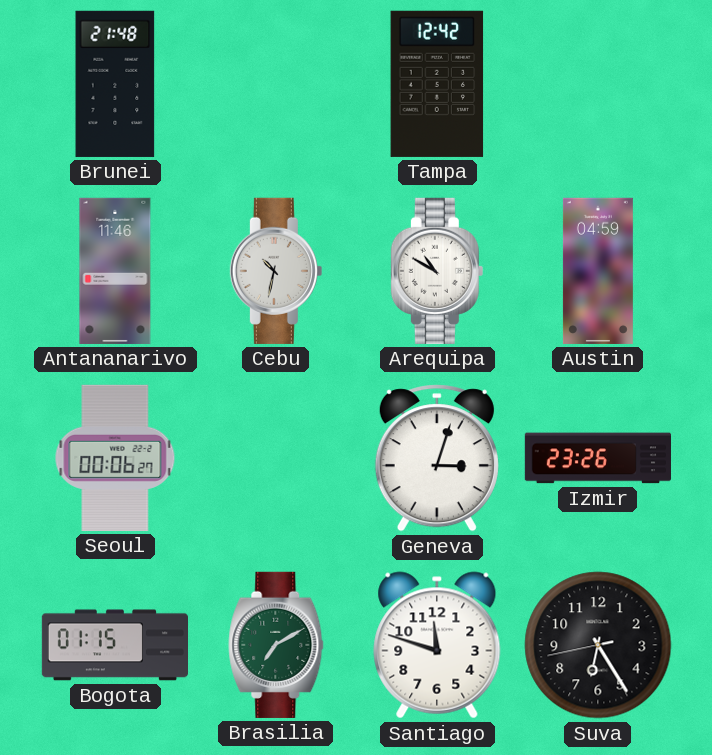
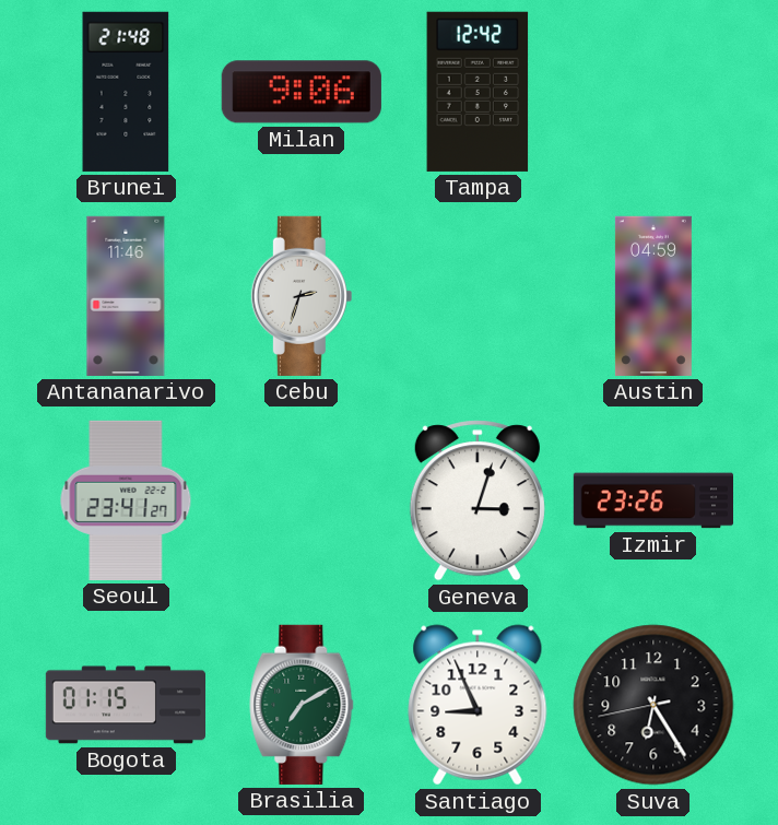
Milan: none -> 9:06 (302, 92)
Cebu: 10:32 -> 2:33 (302, 296)
Arequipa: 10:50 -> none (437, 271)
Seoul: 00:06 -> 23:41 (126, 500)
Santiago: 11:48 -> 8:56 (478, 705)
